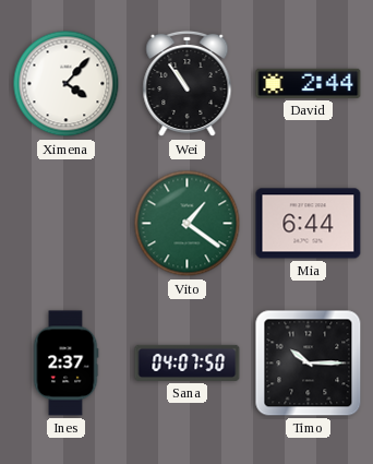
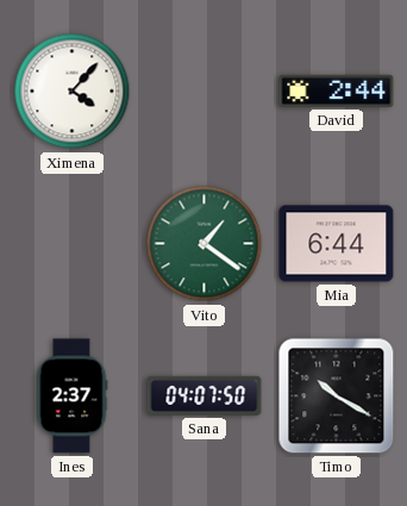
Wei: 10:54 -> none (188, 84)
Timo: 10:15 -> 10:20 (337, 396)
